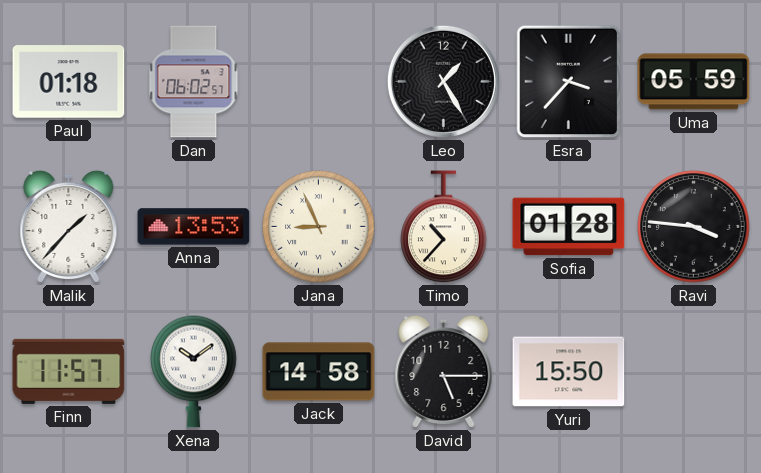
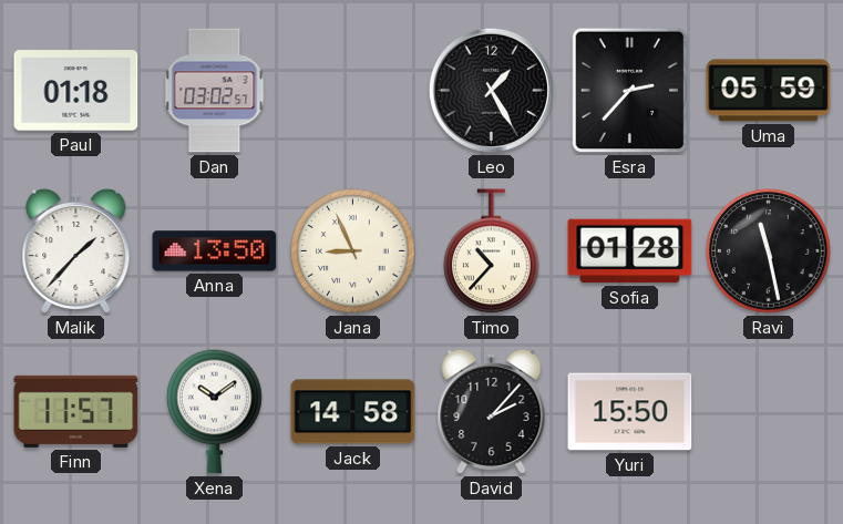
Dan: 06:02 -> 03:02 (215, 91)
Esra: 3:37 -> 2:37 (630, 91)
Anna: 13:53 -> 13:50 (215, 251)
Ravi: 3:46 -> 11:28 (769, 251)
David: 5:15 -> 2:07 (492, 412)
